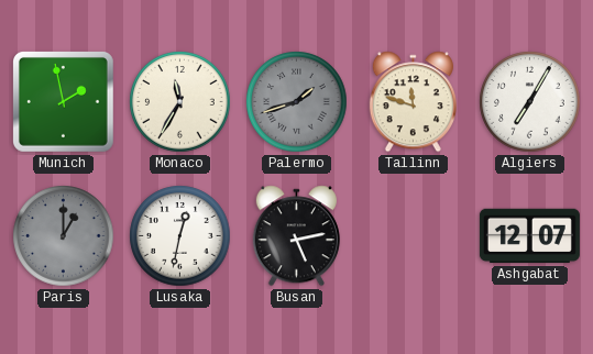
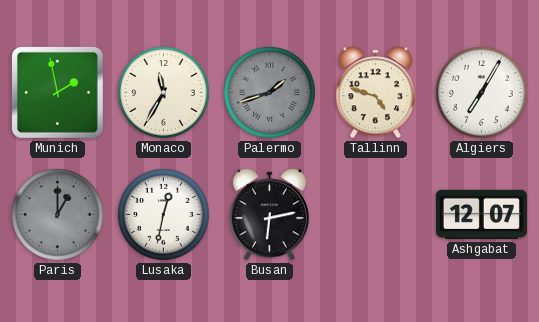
Tallinn: 11:48 -> 4:48 (375, 93)
Busan: 5:13 -> 6:13 (269, 215)
